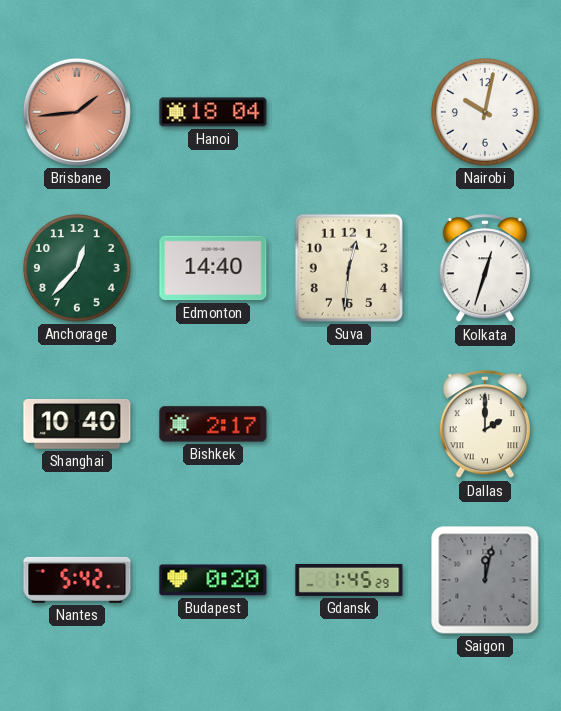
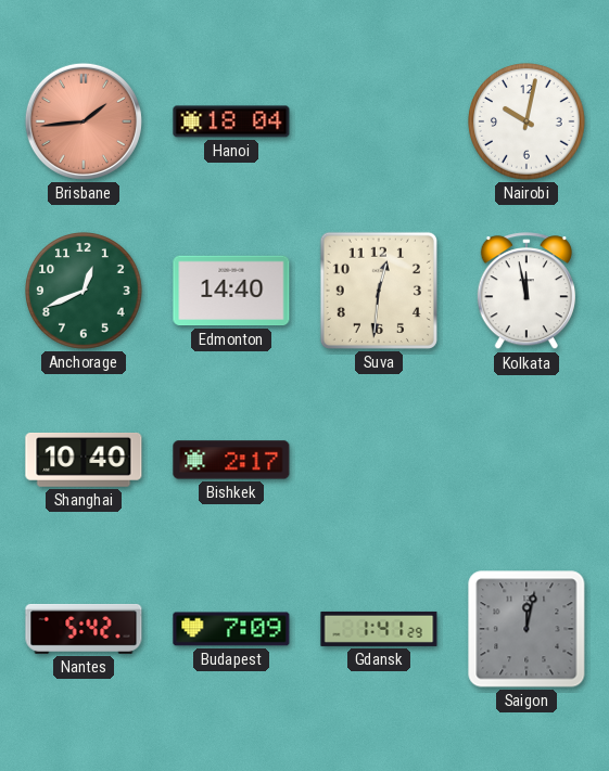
Anchorage: 12:37 -> 12:41 (84, 291)
Kolkata: 12:33 -> 11:58 (526, 292)
Dallas: 2:00 -> none (485, 425)
Budapest: 0:20 -> 7:09 (231, 629)
Gdansk: 1:45 -> 1:41 (379, 629)
